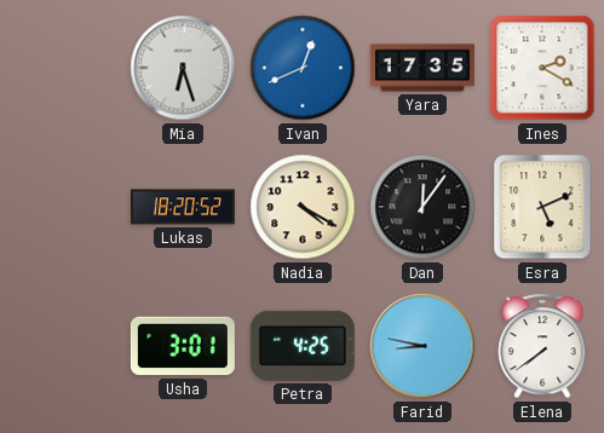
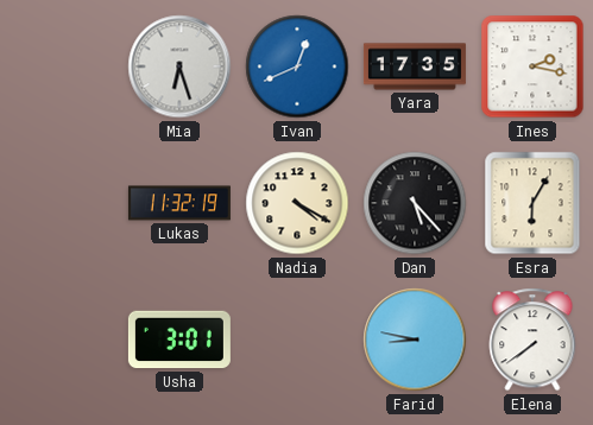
Ines: 2:20 -> 2:17 (532, 66)
Lukas: 18:20 -> 11:32 (179, 203)
Dan: 12:06 -> 5:23 (415, 203)
Esra: 5:11 -> 6:05 (532, 203)
Petra: 4:25 -> none (303, 346)
